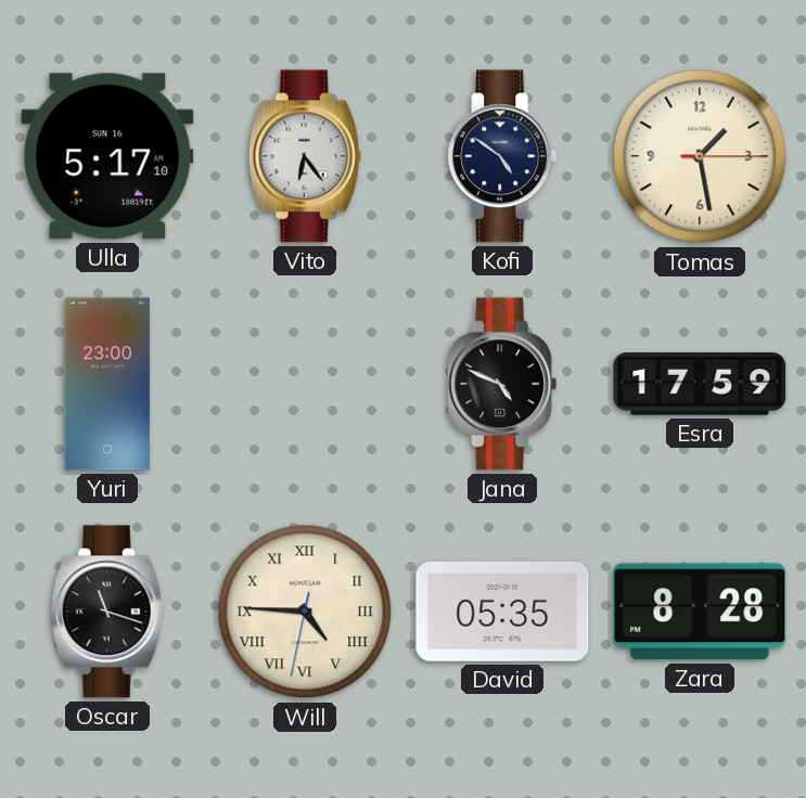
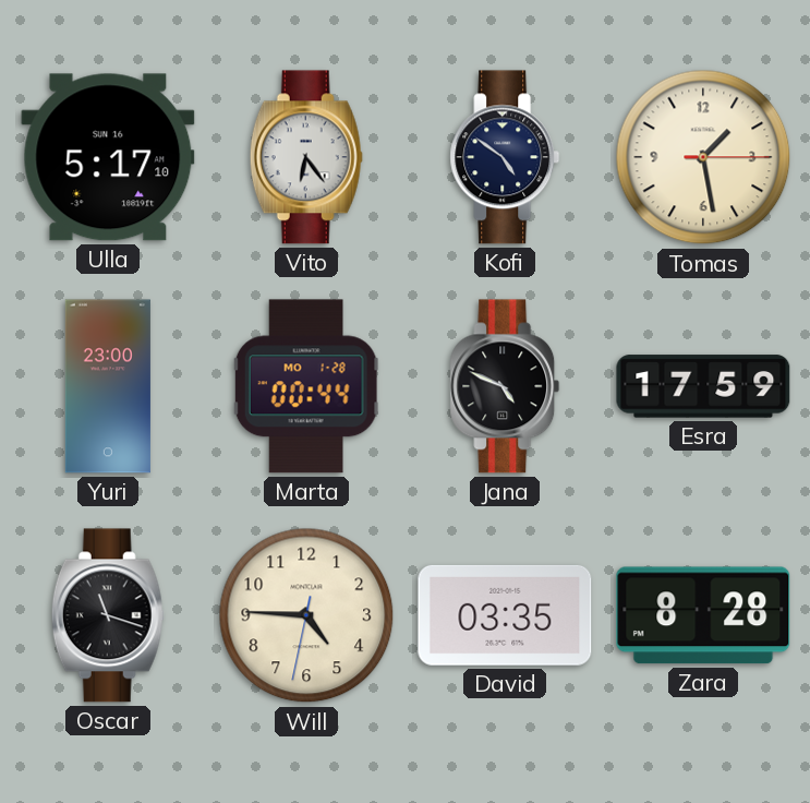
Marta: none -> 00:44 (306, 386)
Will numerals: Roman -> Arabic (306, 615)
David: 05:35 -> 03:35 (505, 615)
